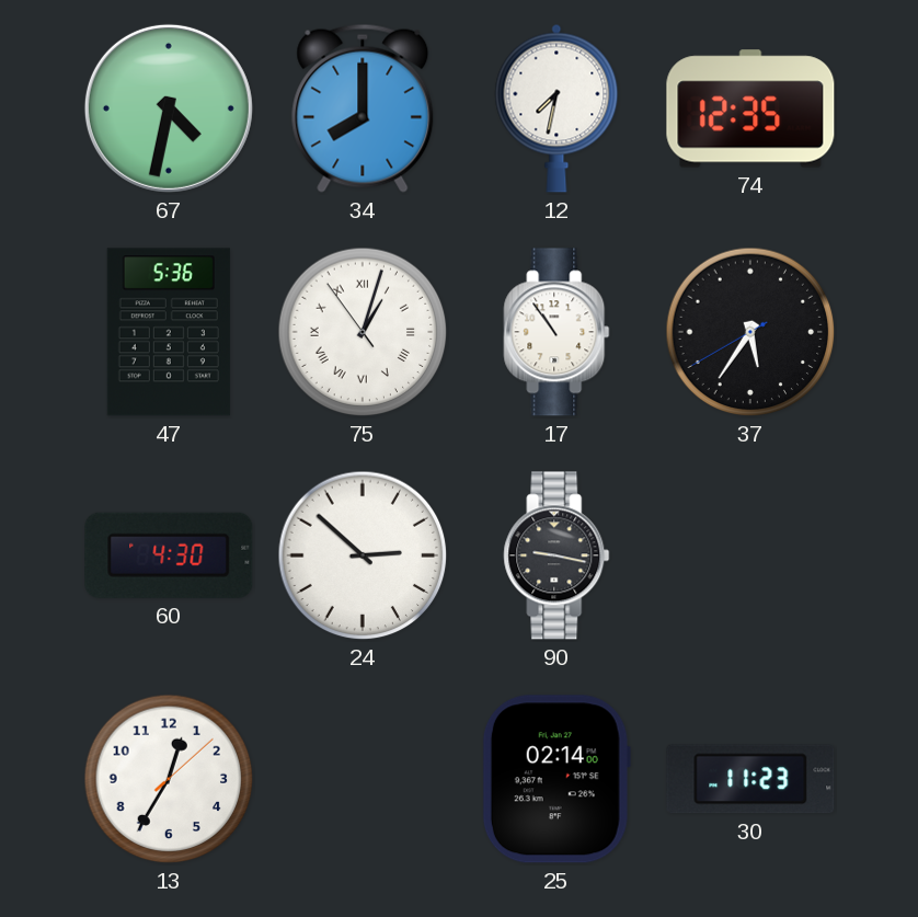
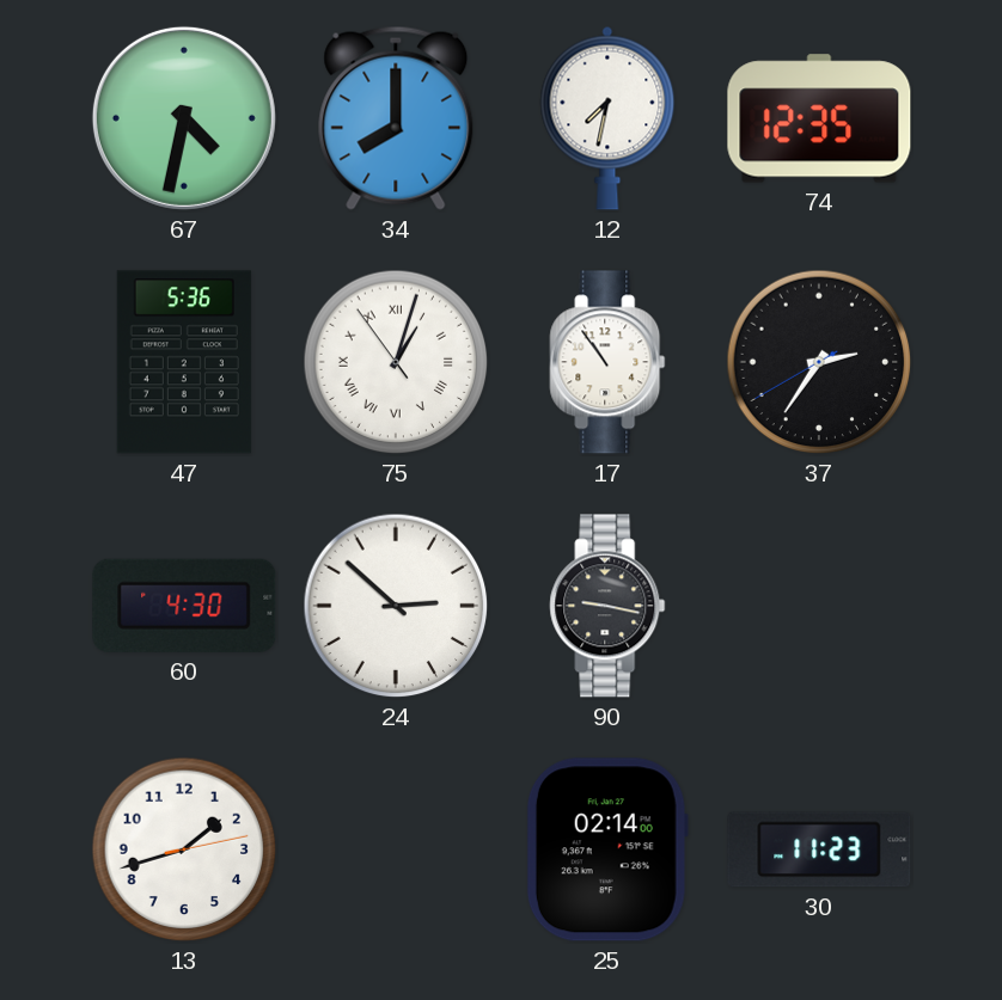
37: 5:35 -> 2:35 (819, 362)
13: 12:35 -> 1:42 (184, 849)
